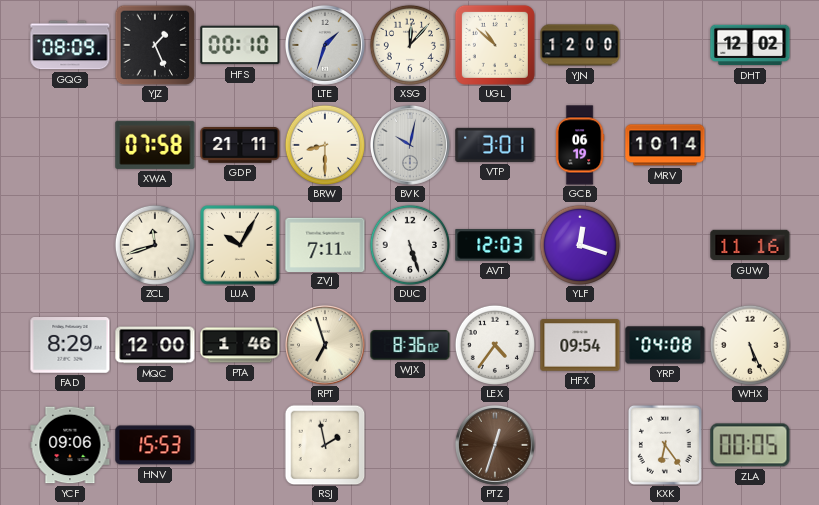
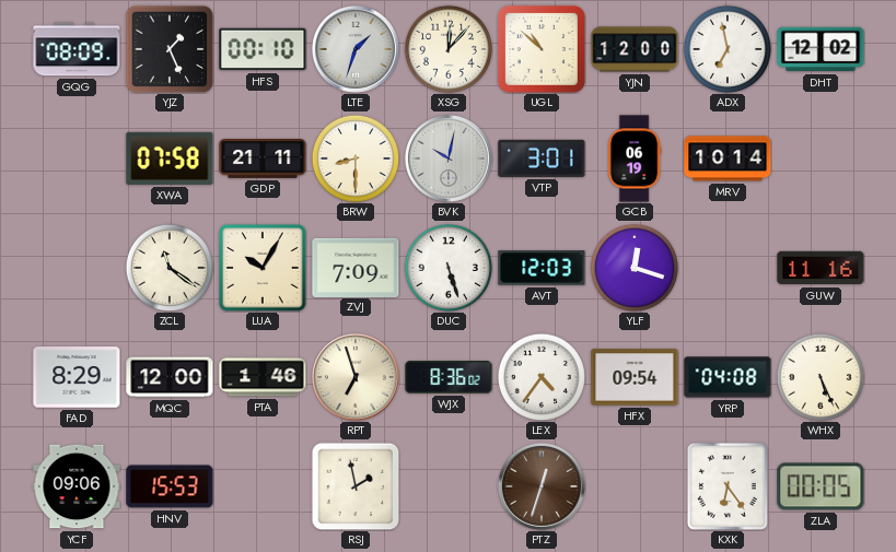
ADX: none -> 6:58 (728, 49)
ZCL: 11:42 -> 11:21 (170, 268)
ZVJ: 7:11 -> 7:09 (356, 267)
